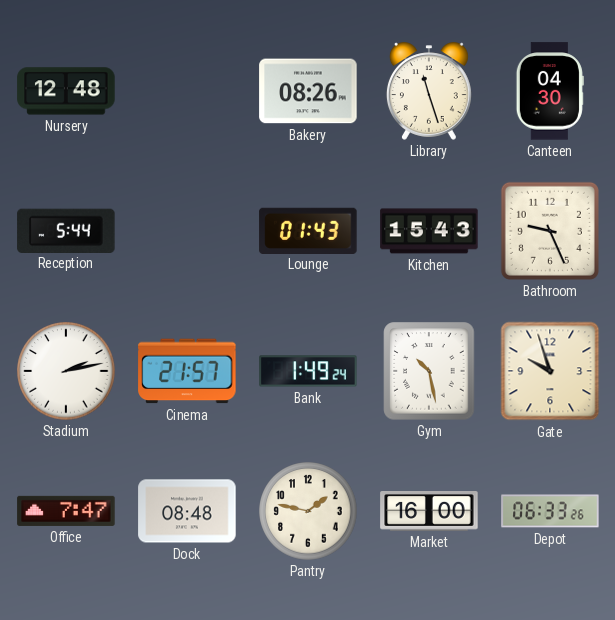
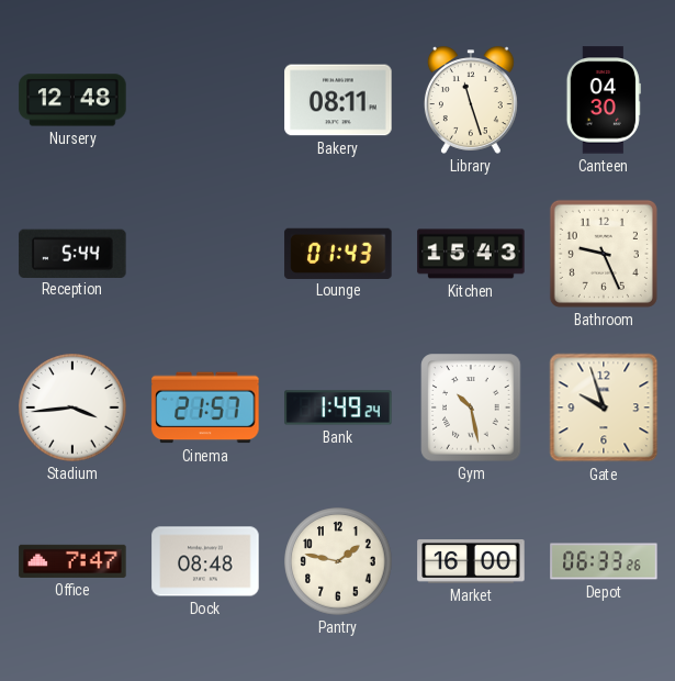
Bakery: 08:26 -> 08:11 (338, 100)
Stadium: 2:13 -> 3:44 (72, 408)
